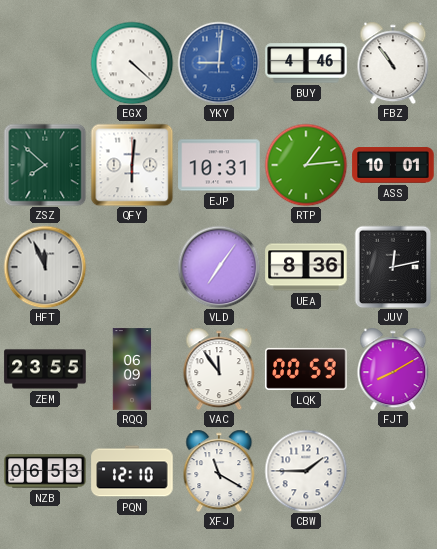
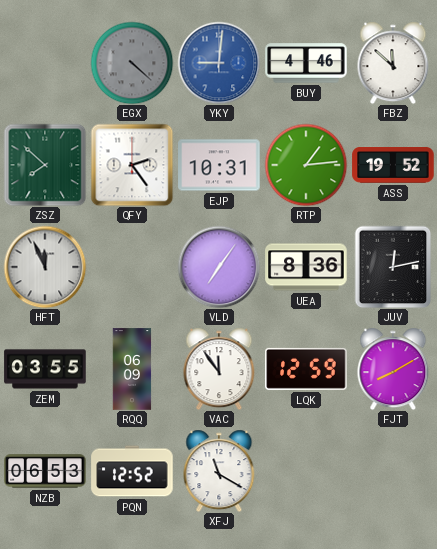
EGX dial: white -> grey (132, 63)
FBZ: 10:54 -> 11:52 (393, 63)
QFY: 6:01 -> 2:24 (132, 165)
ASS: 10:01 -> 19:52 (393, 166)
ZEM: 23:55 -> 03:55 (45, 369)
LQK: 00:59 -> 12:59 (306, 369)
PQN: 12:10 -> 12:52 (132, 471)
CBW: 1:45 -> none (306, 471)
